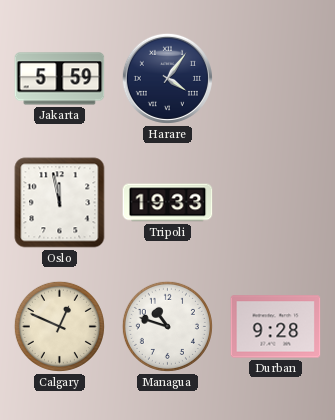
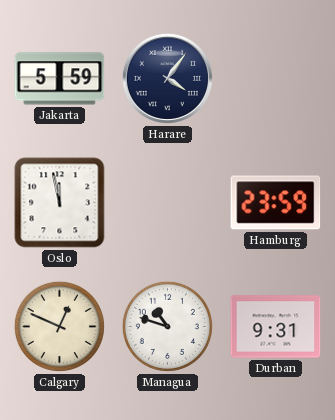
Tripoli: 19:33 -> none (168, 203)
Hamburg: none -> 23:59 (276, 203)
Durban: 9:28 -> 9:31 (276, 327)
